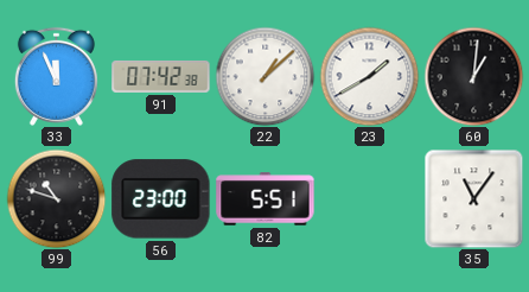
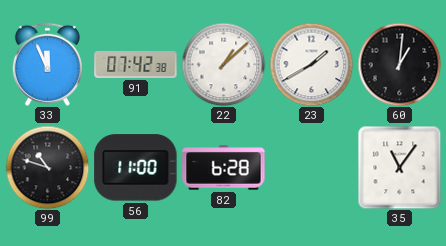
56: 23:00 -> 11:00 (136, 168)
82: 5:51 -> 6:28 (224, 168)
